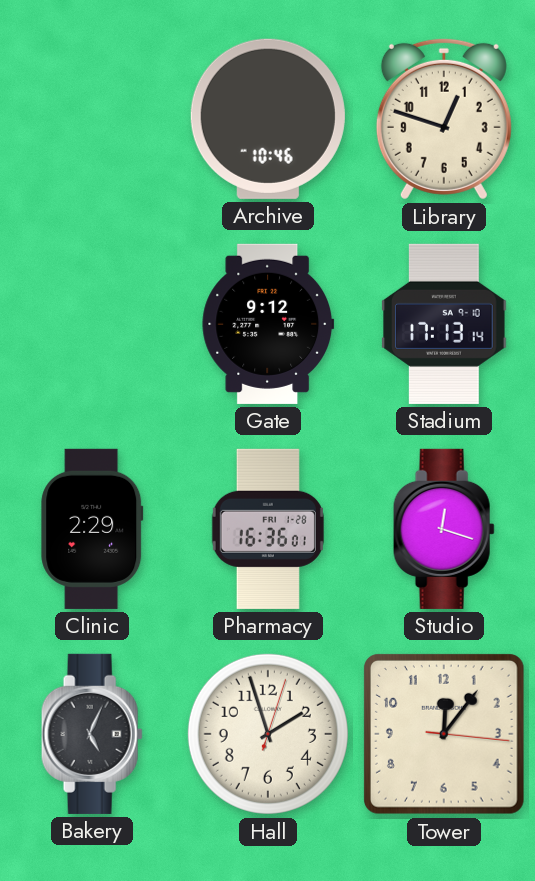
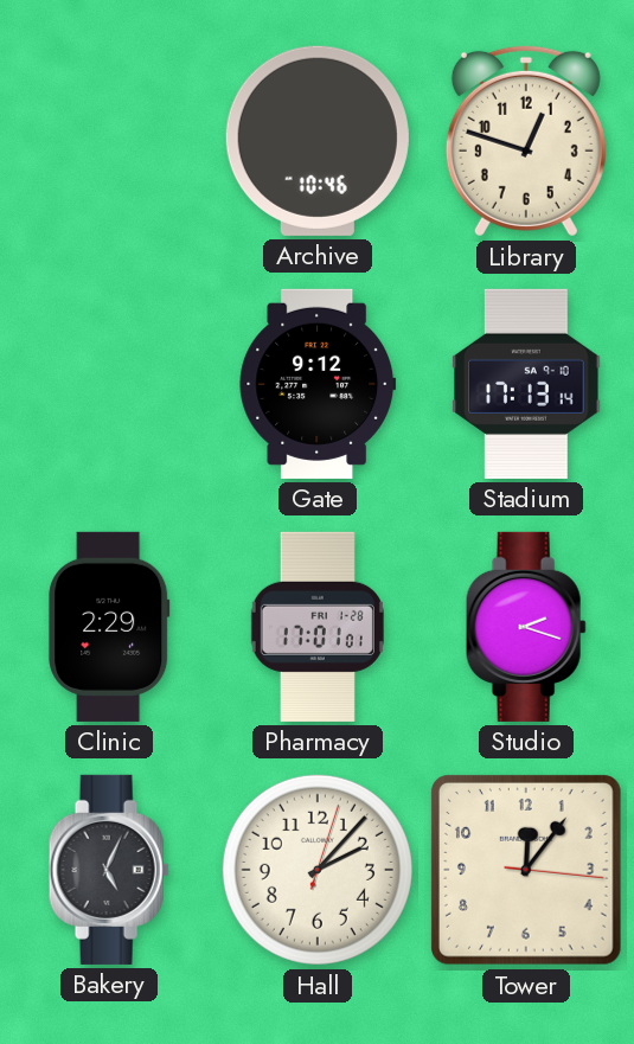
Pharmacy: 16:36 -> 17:01 (318, 627)
Studio: 12:18 -> 2:18 (526, 627)
Hall: 1:57 -> 2:07 (318, 870)
